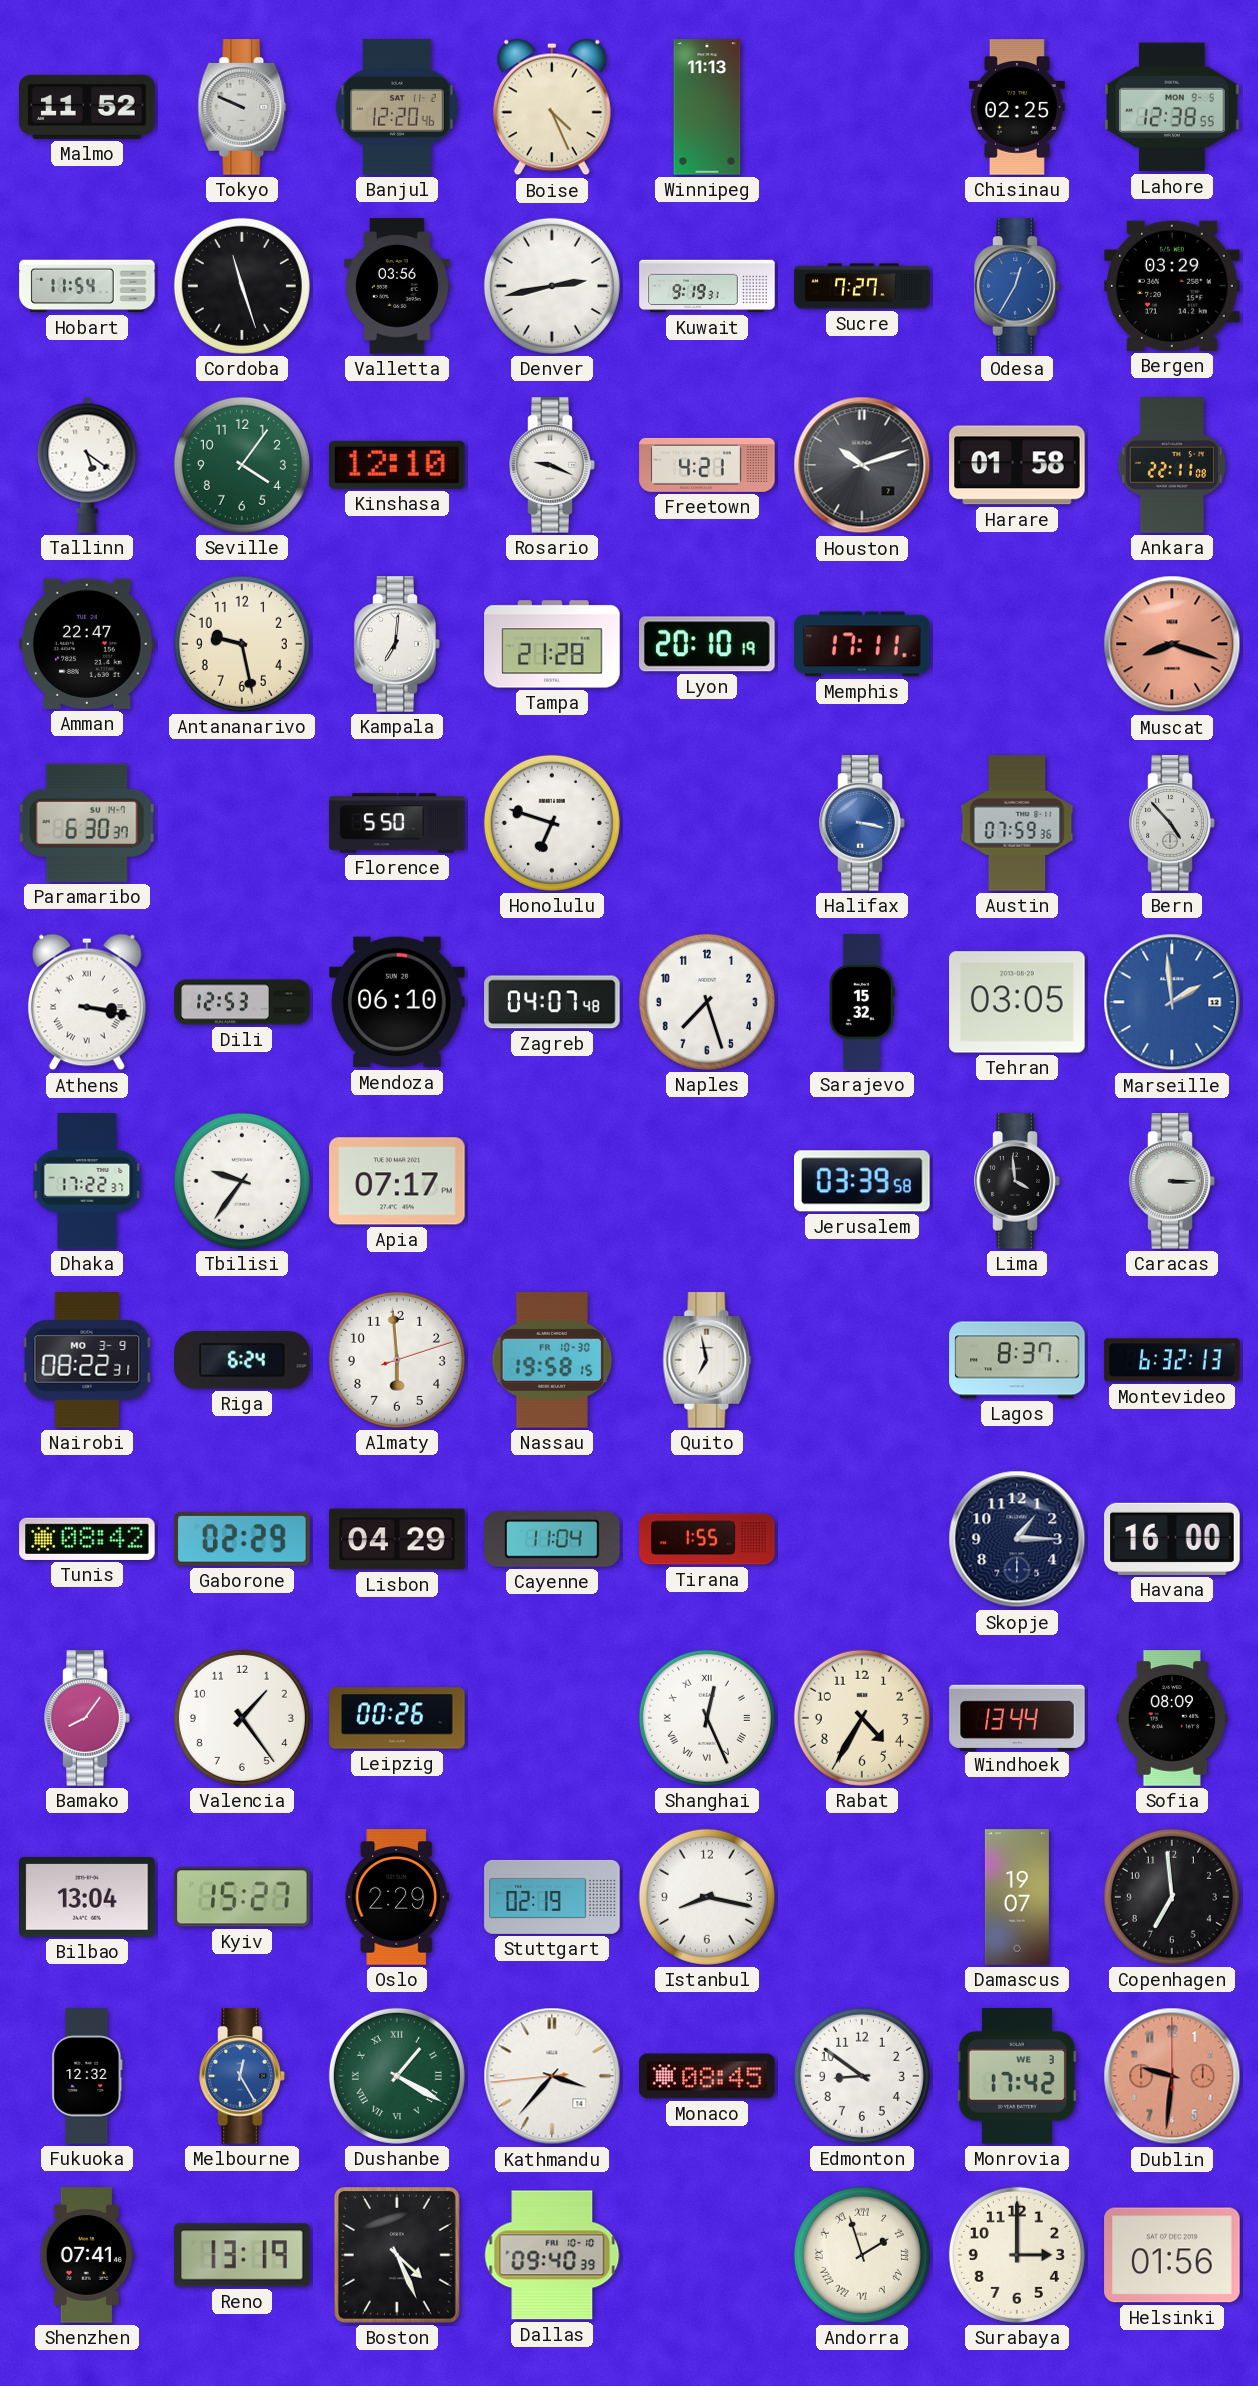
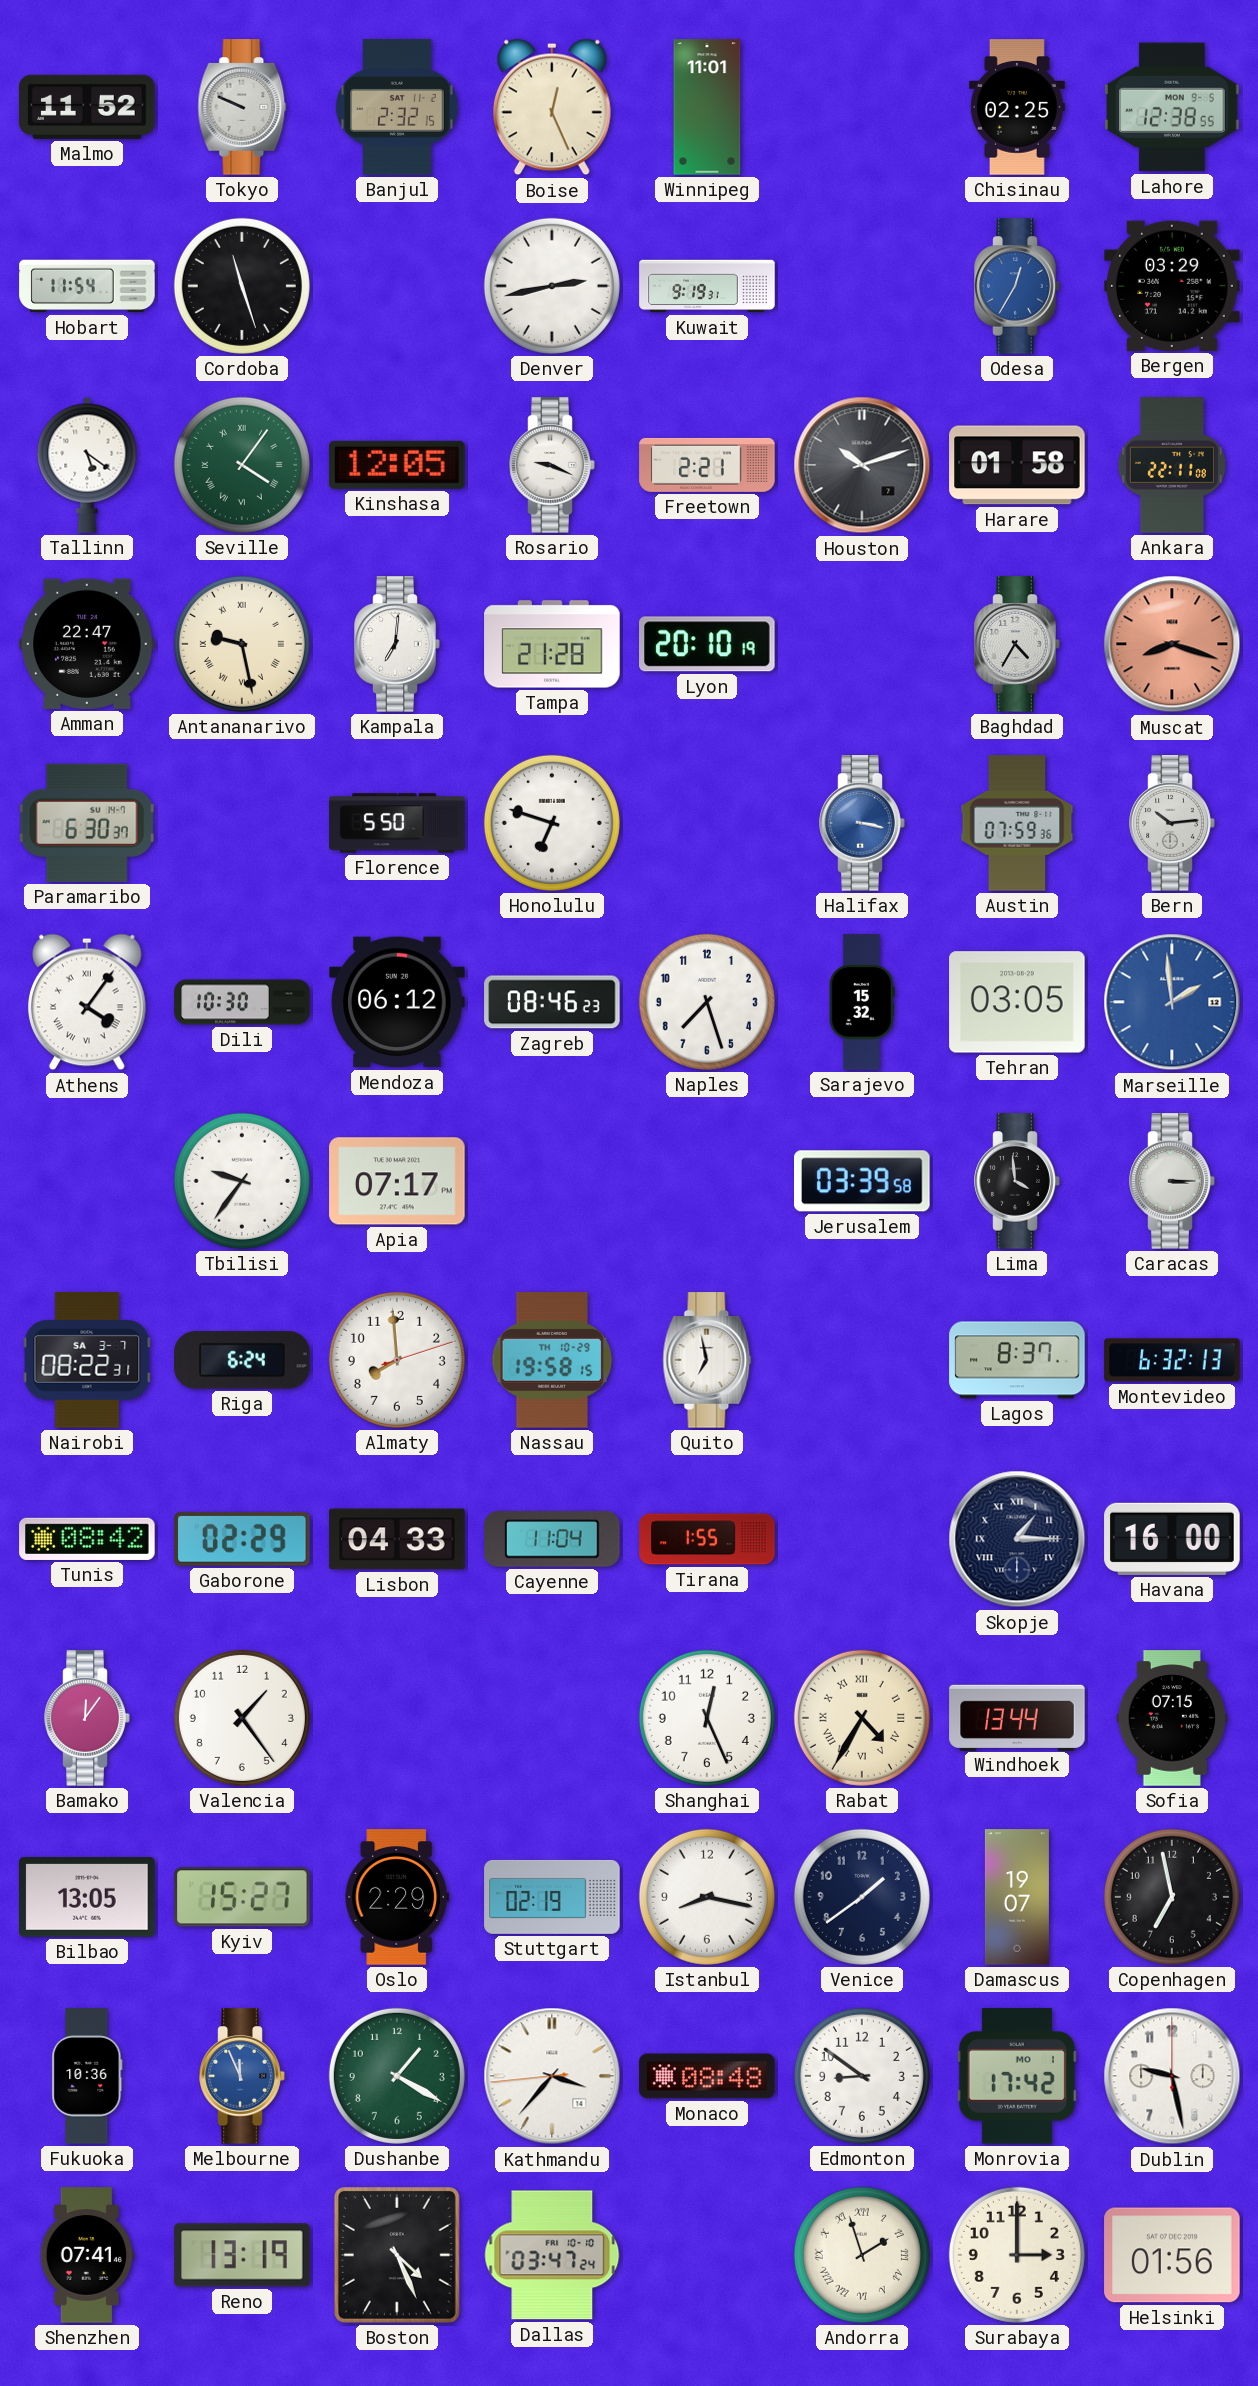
Banjul: 12:20 -> 2:32 (397, 107)
Boise: 4:26 -> 12:26 (552, 107)
Winnipeg: 11:13 -> 11:01 (707, 107)
Valletta: 03:56 -> none (397, 286)
Sucre: 7:27 -> none (862, 286)
Seville numerals: Arabic -> Roman (242, 465)
Kinshasa: 12:10 -> 12:05 (398, 465)
Freetown: 4:21 -> 2:21 (707, 465)
Antananarivo numerals: Arabic -> Roman (242, 644)
Memphis: 17:11 -> none (862, 644)
Baghdad: none -> 4:35 (1017, 644)
Bern: 4:53 -> 10:14 (1172, 823)
Athens: 3:17 -> 4:06 (87, 1002)
Dili: 12:53 -> 10:30 (242, 1002)
Mendoza: 06:10 -> 06:12 (397, 1002)
Zagreb: 04:07 -> 08:46 (552, 1002)
Dhaka: 17:22 -> none (87, 1181)
Nairobi date: MO 3-9 -> SA 3-7 (87, 1360)
Almaty: 5:59 -> 7:59 (397, 1360)
Nassau date: FR 10-30 -> TH 10-29 (552, 1360)
Lisbon: 04:29 -> 04:33 (397, 1539)
Skopje numerals: Arabic -> Roman (1017, 1539)
Bamako: 8:06 -> 12:06 (87, 1718)
Leipzig: 00:26 -> none (397, 1718)
Shanghai numerals: Roman -> Arabic (707, 1718)
Rabat numerals: Arabic -> Roman (862, 1718)
Sofia: 08:09 -> 07:15 (1172, 1718)
Bilbao: 13:04 -> 13:05 (87, 1898)
Venice: none -> 1:39 (862, 1897)
Copenhagen: 6:59 -> 6:58 (1172, 1897)
Fukuoka: 12:32 -> 10:36 (87, 2076)
Melbourne: 12:25 -> 11:56 (242, 2076)
Dushanbe numerals: Roman -> Arabic (397, 2076)
Monaco: 08:45 -> 08:48 (707, 2076)
Monrovia date: WE 3 -> MO 1 (1017, 2076)
Dublin: 9:31 -> 9:28 (1172, 2076)
Dublin dial: salmon -> white (1172, 2076)
Dallas: 09:40 -> 03:47 (552, 2255)
